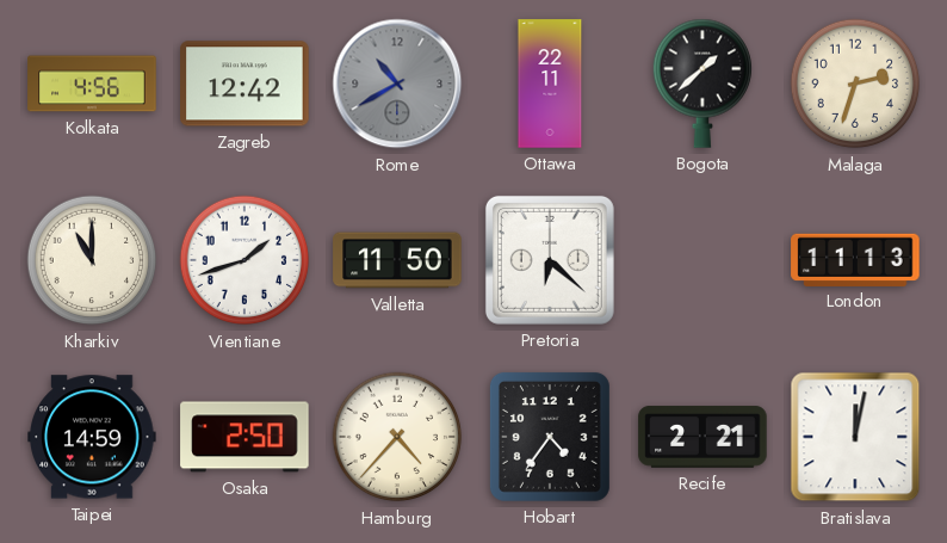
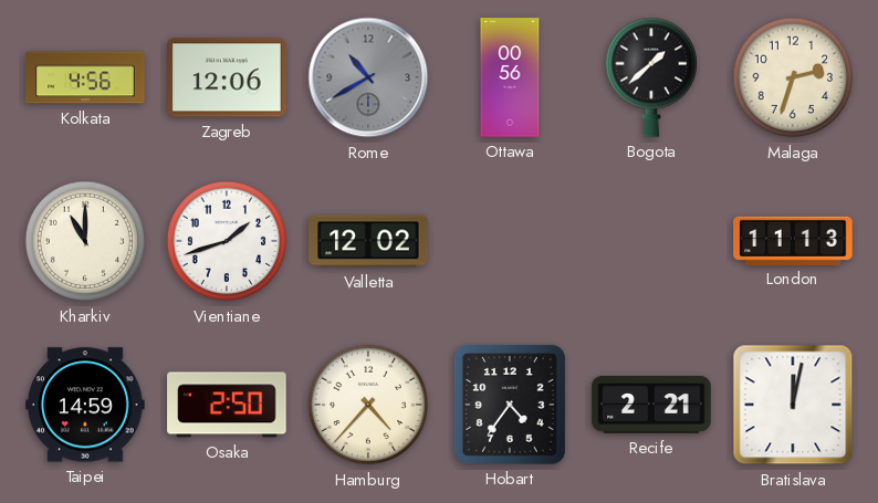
Zagreb: 12:42 -> 12:06 (227, 77)
Ottawa: 22:11 -> 00:56 (510, 77)
Valletta: 11:50 -> 12:02 (368, 241)
Pretoria: 6:22 -> none (550, 260)
